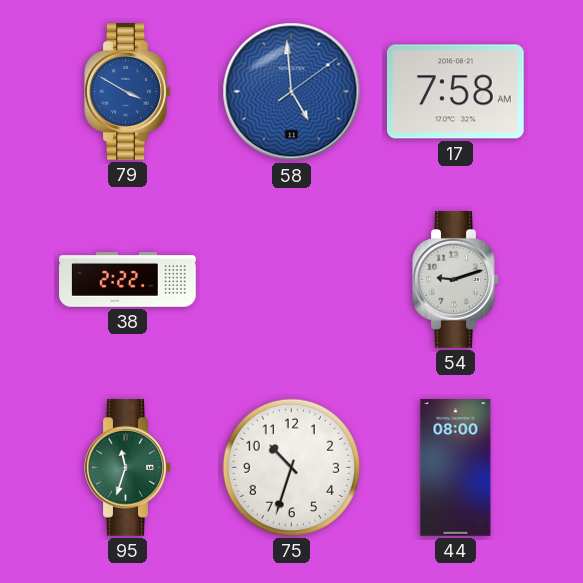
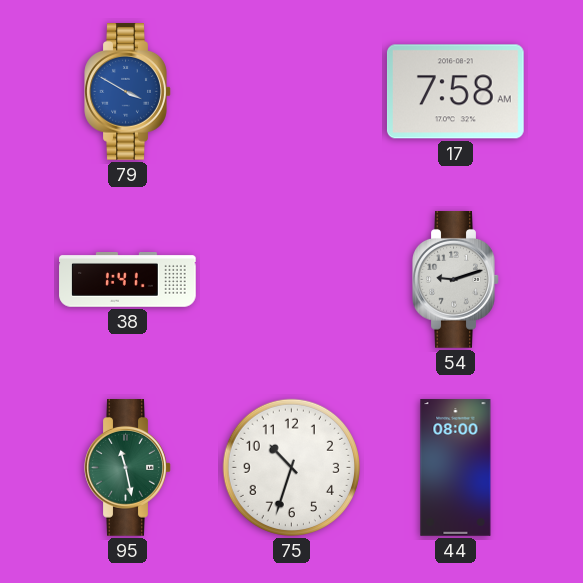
58: 4:59 -> none (292, 92)
38: 2:22 -> 1:41 (128, 280)
95: 11:33 -> 11:28 (128, 468)
